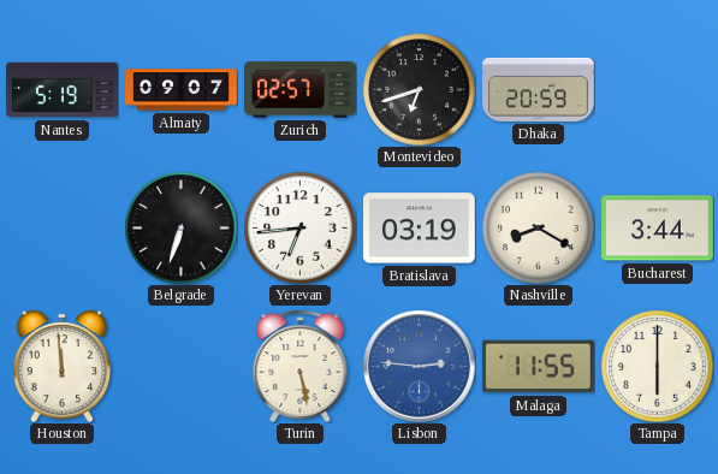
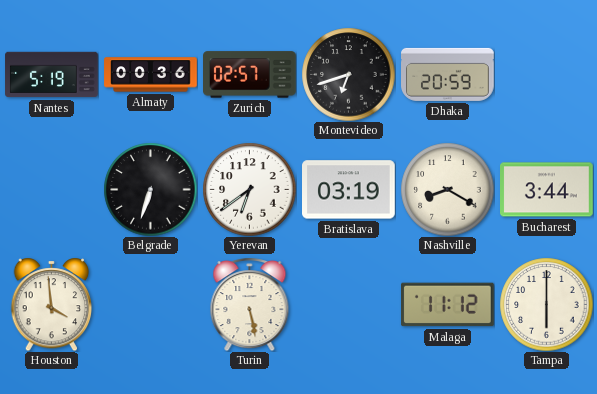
Almaty: 09:07 -> 00:36 (151, 75)
Yerevan: 6:44 -> 6:39 (249, 189)
Houston: 11:59 -> 3:59 (52, 304)
Lisbon: 2:46 -> none (419, 366)
Malaga: 11:55 -> 11:12 (448, 305)
